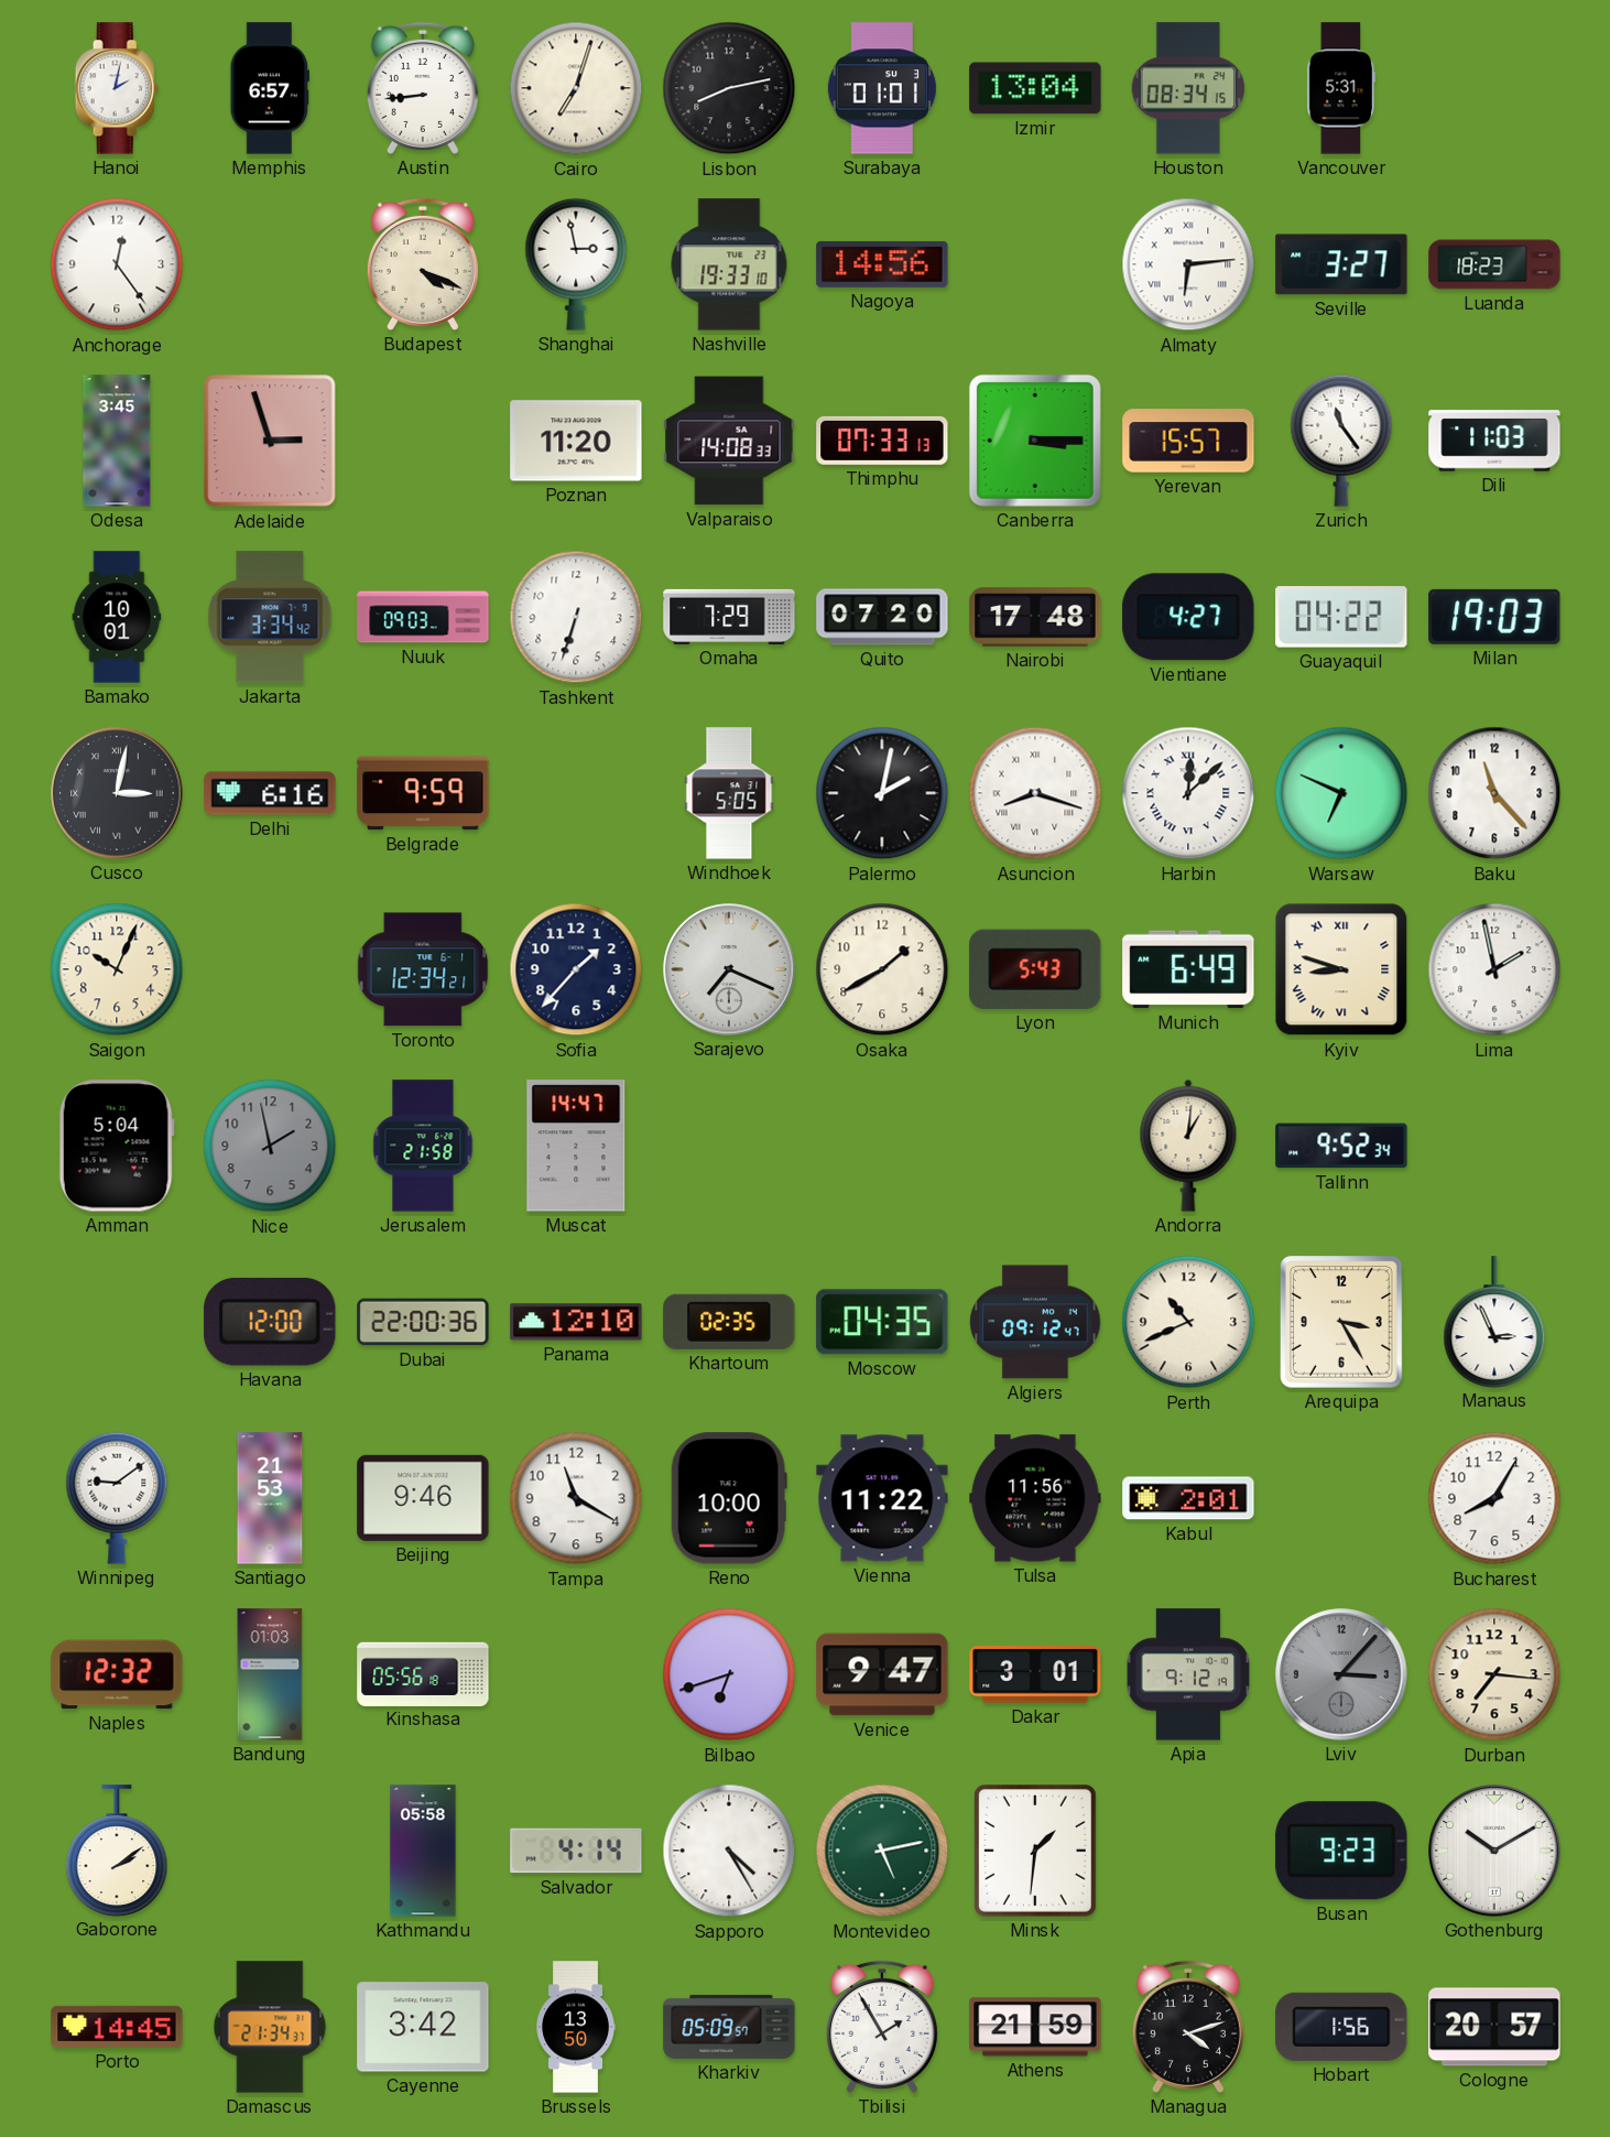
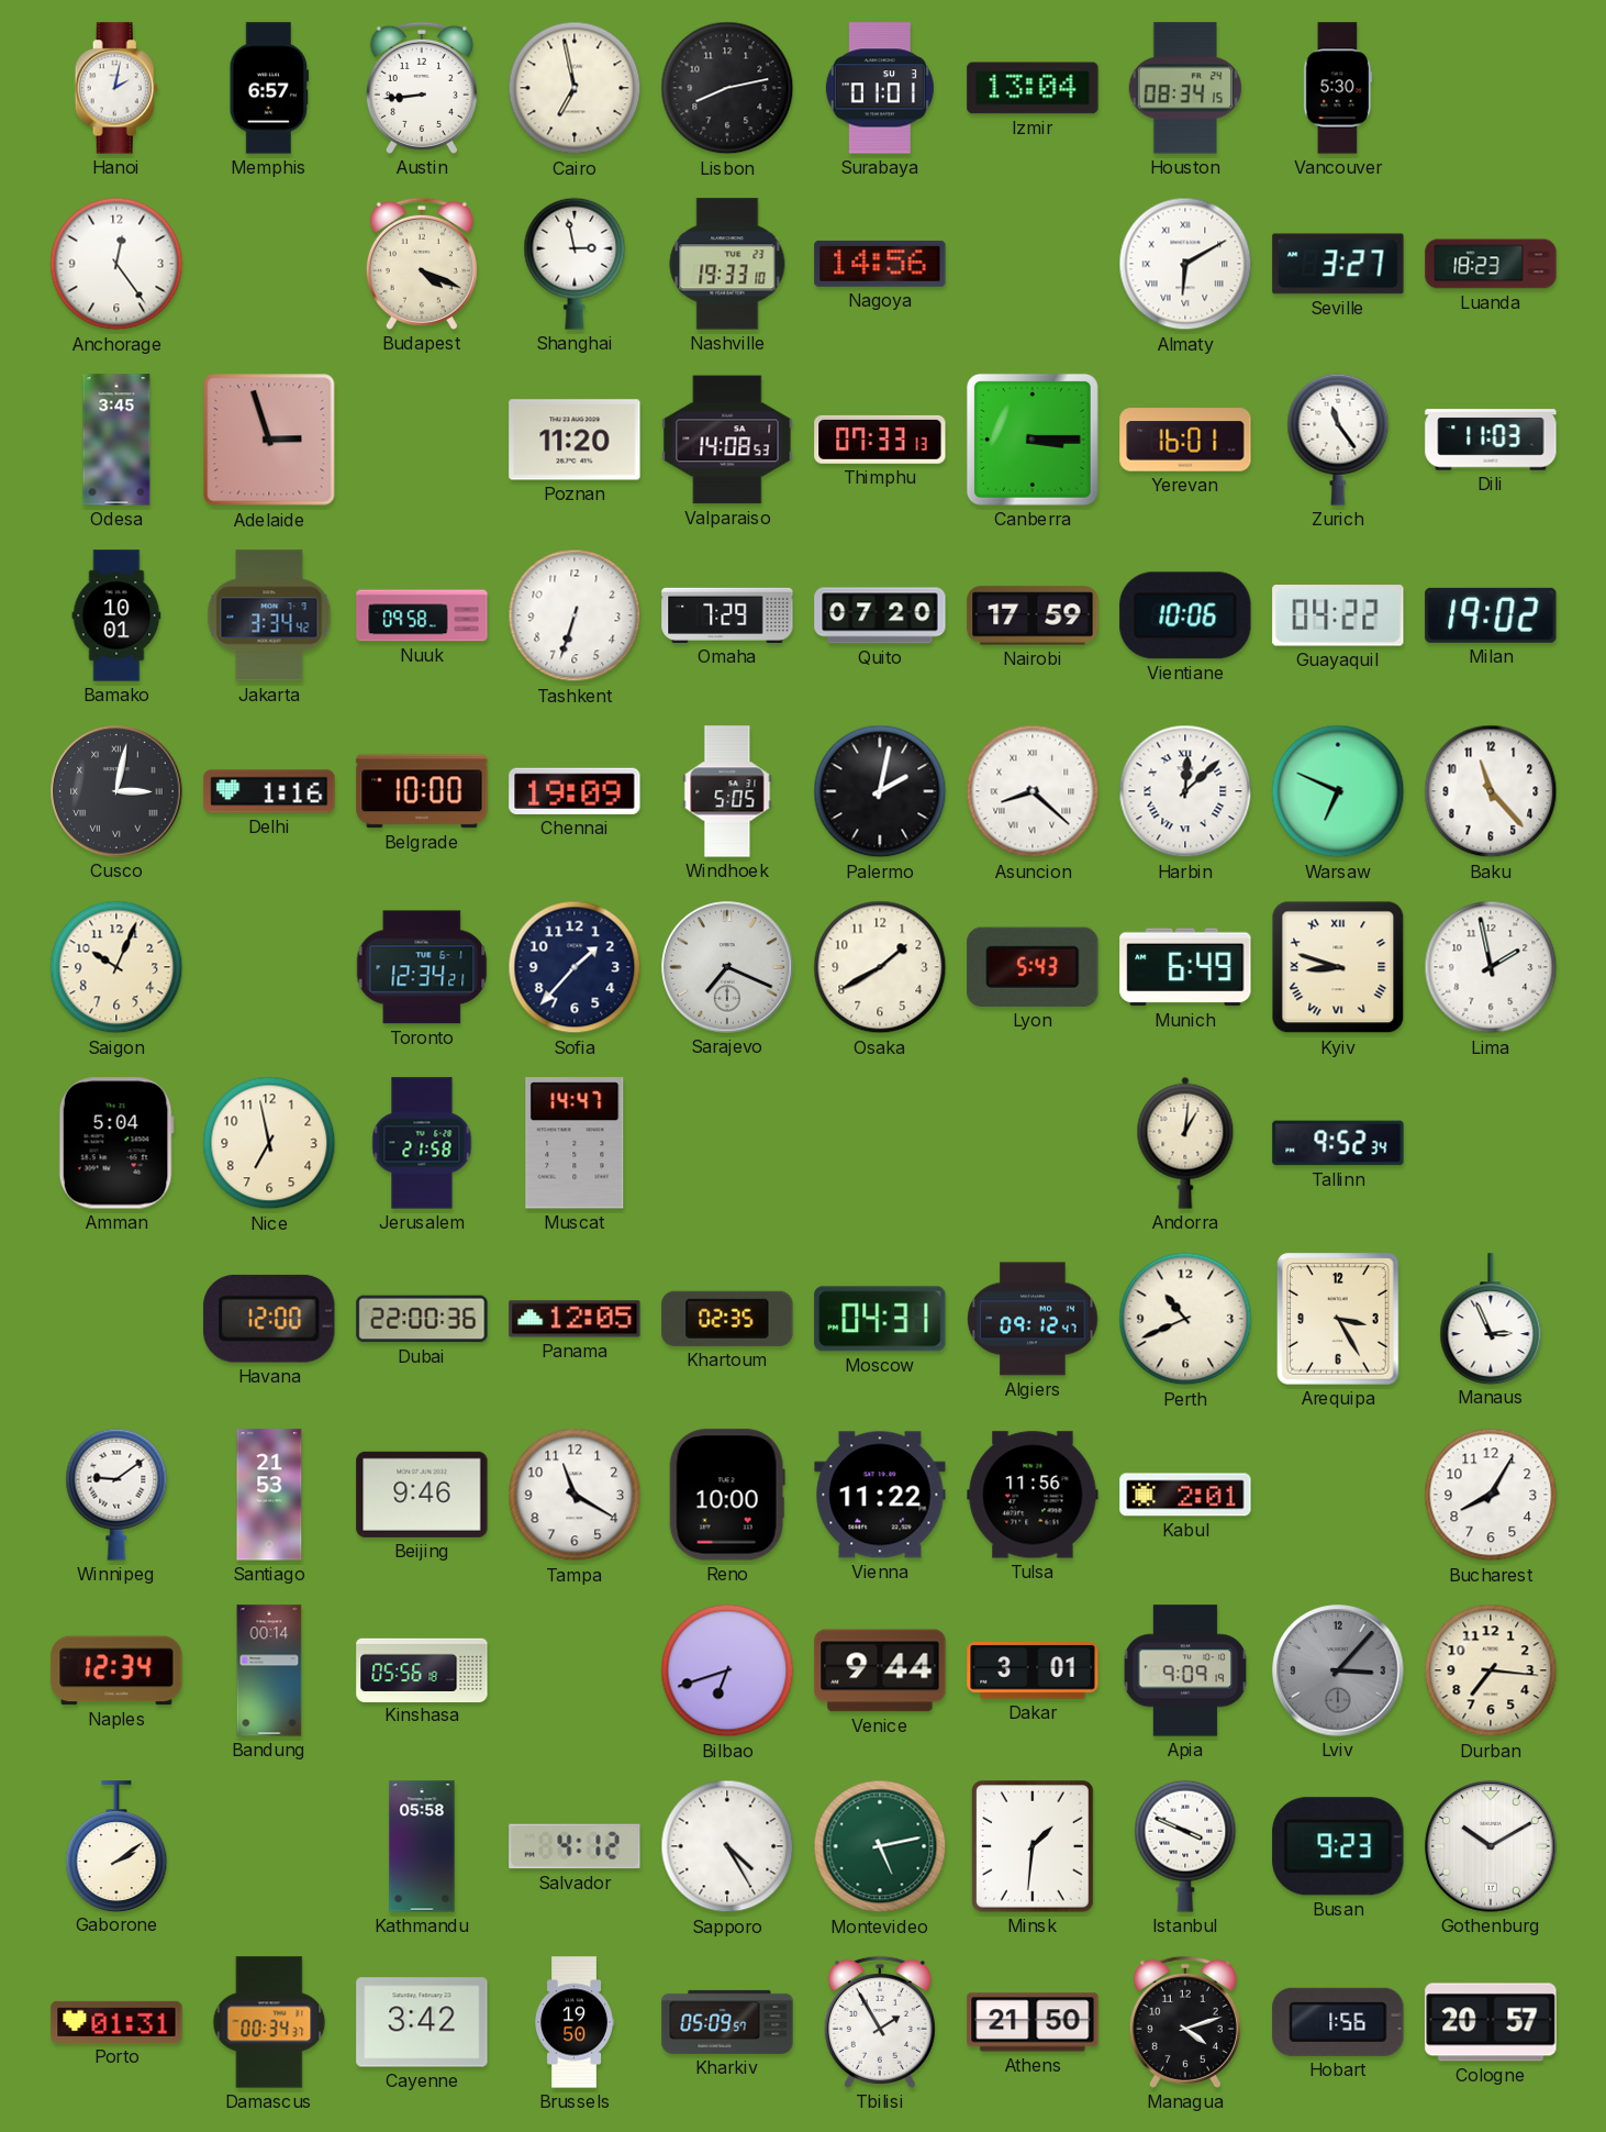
Cairo: 7:03 -> 6:58 (575, 88)
Vancouver: 5:31 -> 5:30 (1338, 88)
Almaty: 6:14 -> 6:10 (1185, 264)
Valparaiso: 14:08:33 -> 14:08:53 (727, 440)
Yerevan: 15:57 -> 16:01 (1185, 440)
Nuuk: 09:03 -> 09:58 (422, 615)
Nairobi: 17:48 -> 17:59 (1033, 615)
Vientiane: 4:27 -> 10:06 (1185, 615)
Milan: 19:03 -> 19:02 (1491, 615)
Delhi: 6:16 -> 1:16 (269, 791)
Belgrade: 9:59 -> 10:00 (422, 791)
Chennai: none -> 19:09 (575, 791)
Asuncion: 8:18 -> 8:22 (1033, 791)
Nice: 1:58 -> 6:58 (269, 1143)
Nice dial: grey -> cream (269, 1143)
Panama: 12:10 -> 12:05 (575, 1319)
Moscow: 04:35 -> 04:31 (880, 1319)
Naples: 12:32 -> 12:34 (116, 1670)
Bandung: 01:03 -> 00:14 (269, 1670)
Venice: 9:47 -> 9:44 (880, 1670)
Apia: 9:12 -> 9:09 (1185, 1670)
Salvador: 4:14 -> 4:12 (575, 1846)
Istanbul: none -> 3:49 (1185, 1846)
Porto: 14:45 -> 01:31 (116, 2022)
Damascus: 21:34 -> 00:34 (269, 2022)
Brussels: 13:50 -> 19:50 (575, 2022)
Athens: 21:59 -> 21:50 (1033, 2022)
